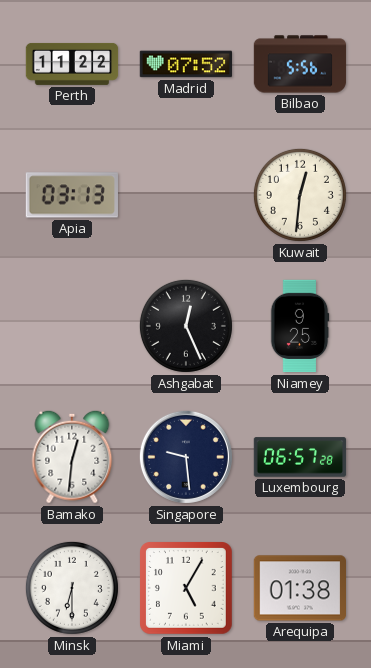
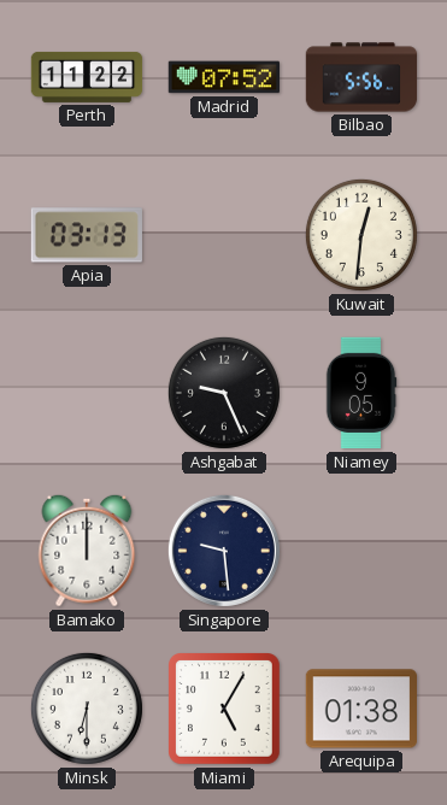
Ashgabat: 12:26 -> 9:26 (224, 393)
Niamey: 9:25 -> 9:05 (361, 393)
Bamako: 12:31 -> 12:00 (87, 551)
Luxembourg: 06:57 -> none (300, 457)
